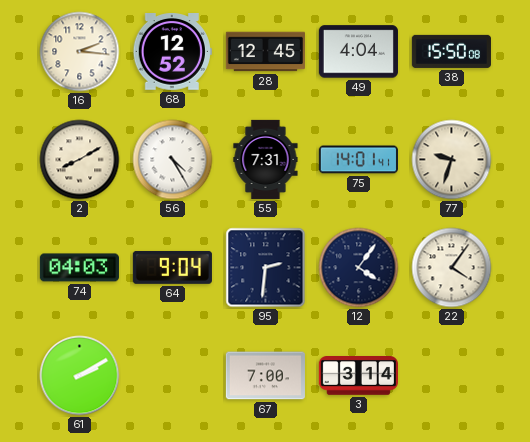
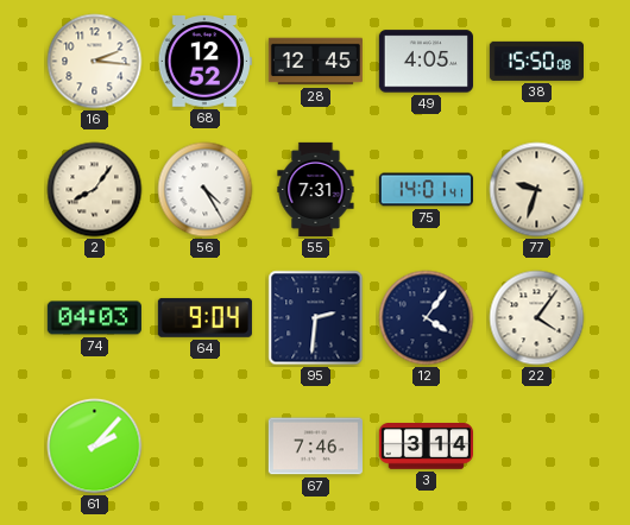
49: 4:04 -> 4:05 (426, 62)
2: 8:10 -> 8:06 (95, 190)
61: 2:10 -> 2:07 (95, 447)
67: 7:00 -> 7:46 (315, 447)
